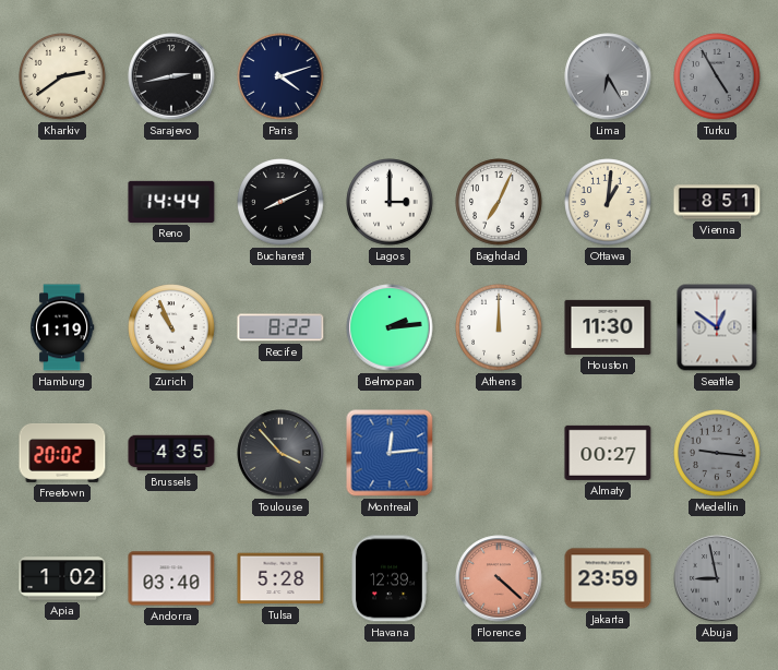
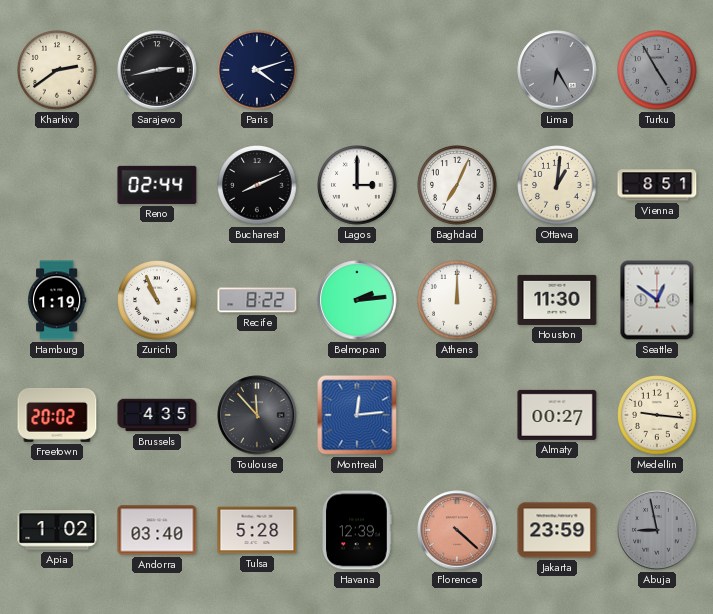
Reno: 14:44 -> 02:44 (157, 185)
Toulouse: 3:53 -> 11:53 (257, 415)
Medellin dial: grey -> cream (657, 415)
